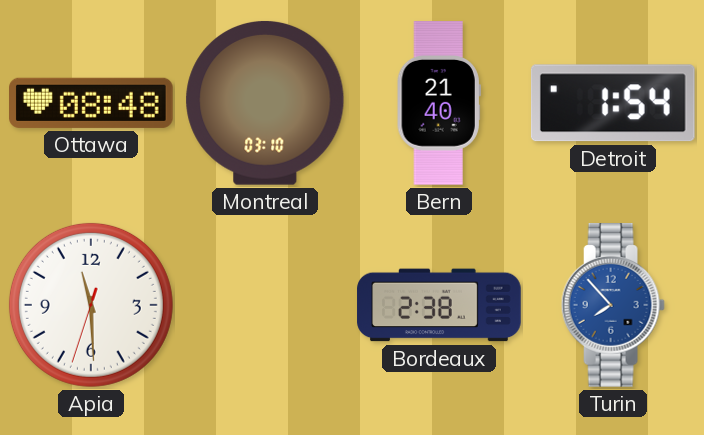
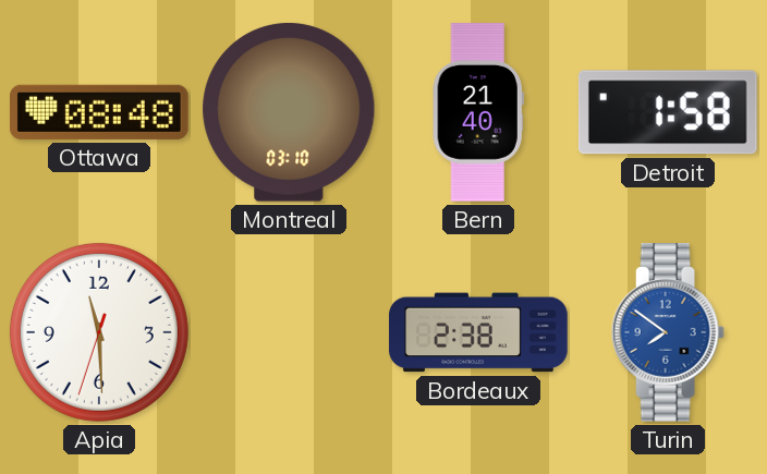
Detroit: 1:54 -> 1:58 (668, 112)
Turin: 7:53 -> 7:51 (668, 333)
